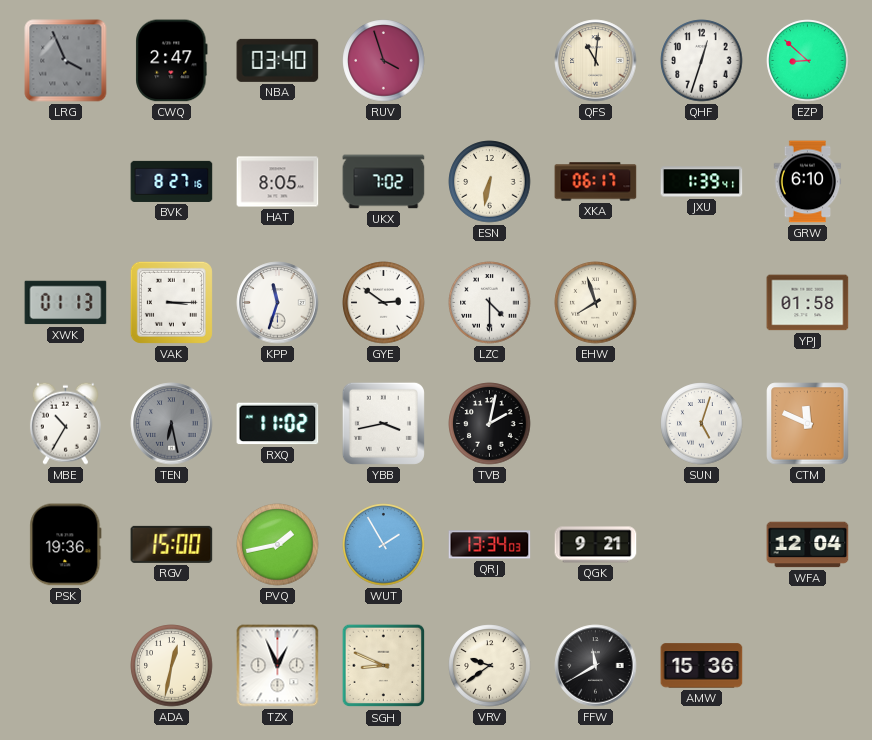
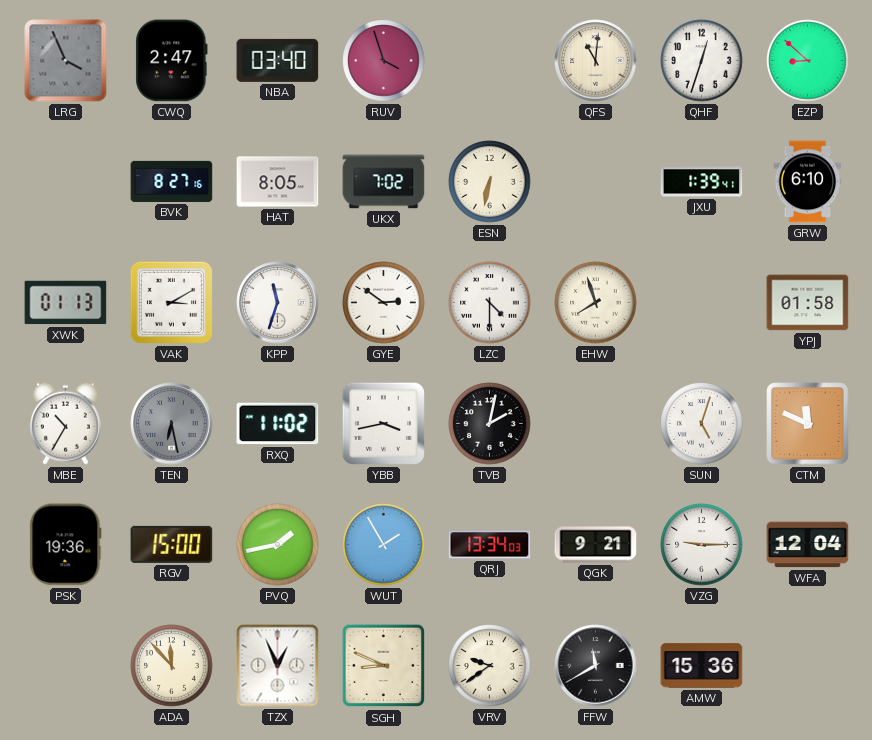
XKA: 06:17 -> none (596, 182)
VAK: 3:15 -> 3:10 (171, 302)
VZG: none -> 9:15 (702, 545)
ADA: 12:32 -> 11:53 (172, 666)
